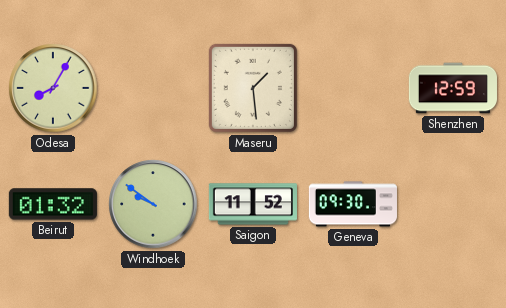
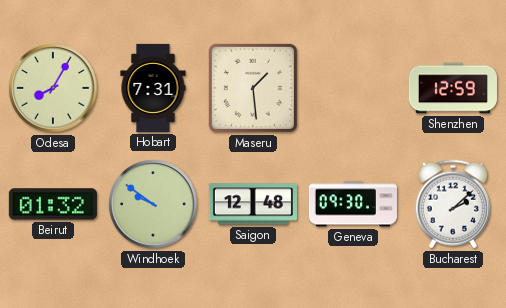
Hobart: none -> 7:31 (153, 88)
Saigon: 11:52 -> 12:48 (253, 204)
Bucharest: none -> 2:08 (453, 204)
